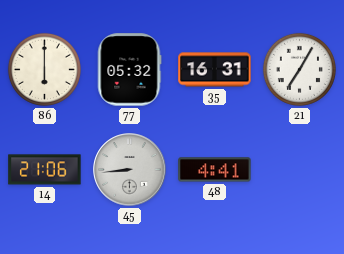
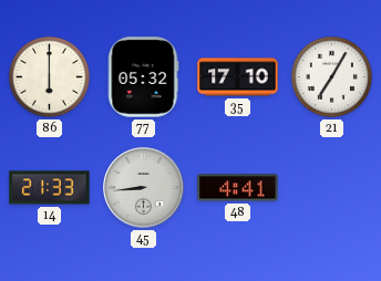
35: 16:31 -> 17:10 (238, 77)
14: 21:06 -> 21:33 (50, 188)
